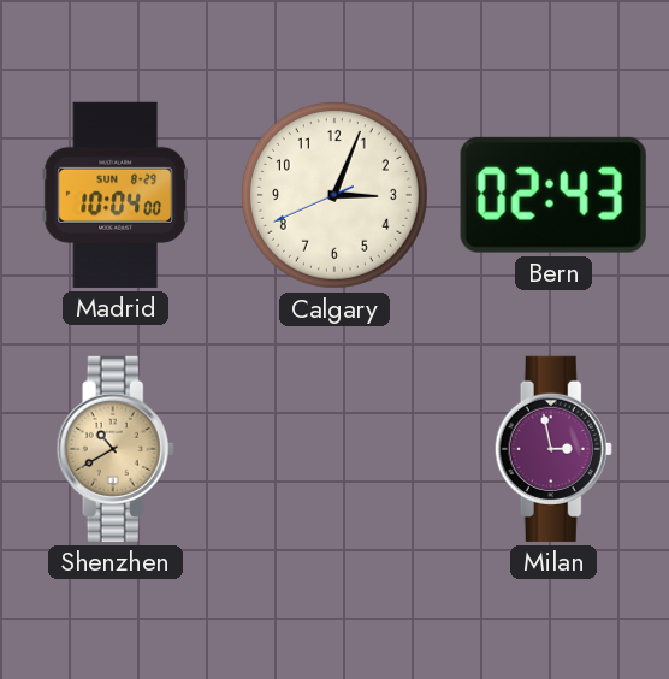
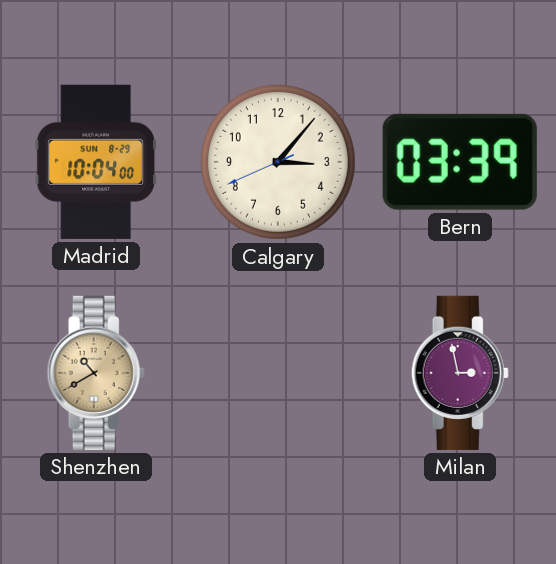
Calgary: 3:03 -> 3:06 (278, 162)
Bern: 02:43 -> 03:39 (460, 162)
